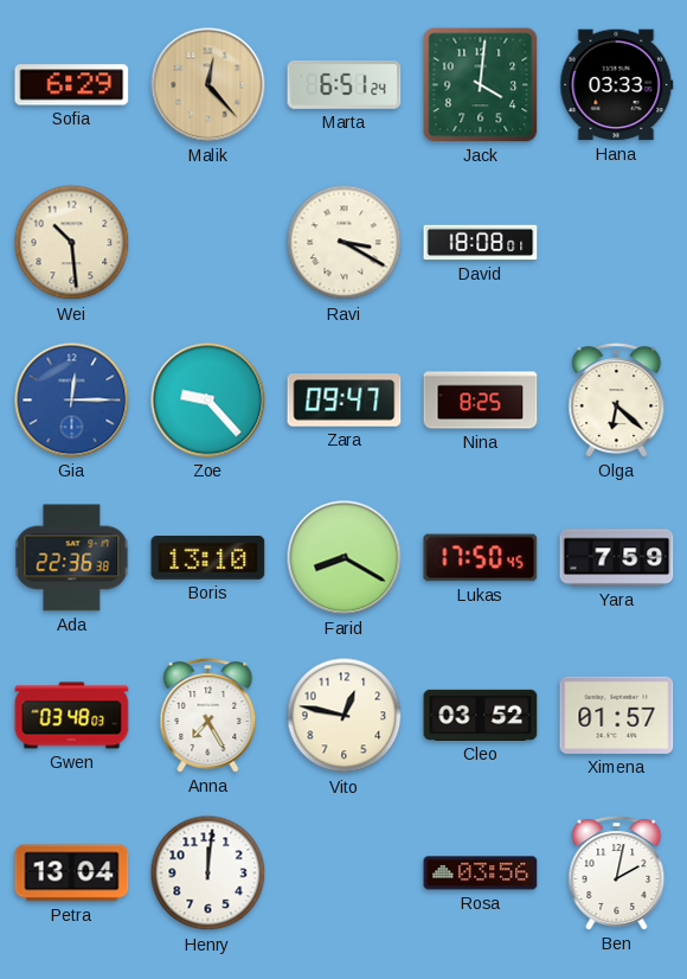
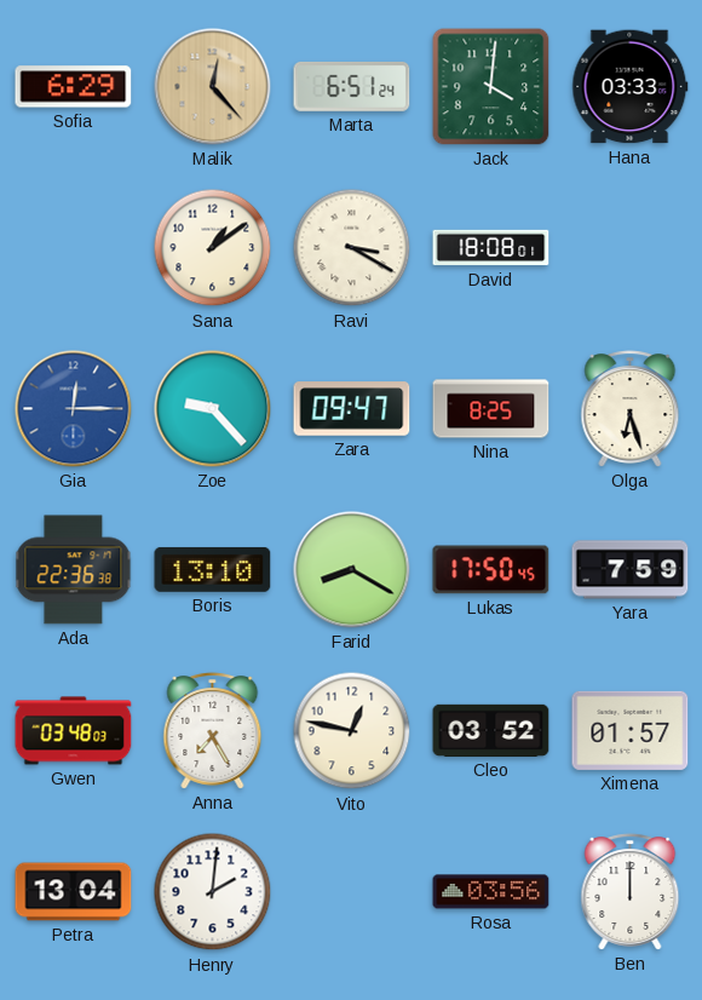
Wei: 10:29 -> none (72, 243)
Sana: none -> 1:09 (213, 248)
Olga: 6:22 -> 6:27 (631, 409)
Henry: 12:01 -> 2:01 (213, 892)
Ben: 2:02 -> 12:00 (631, 892)
